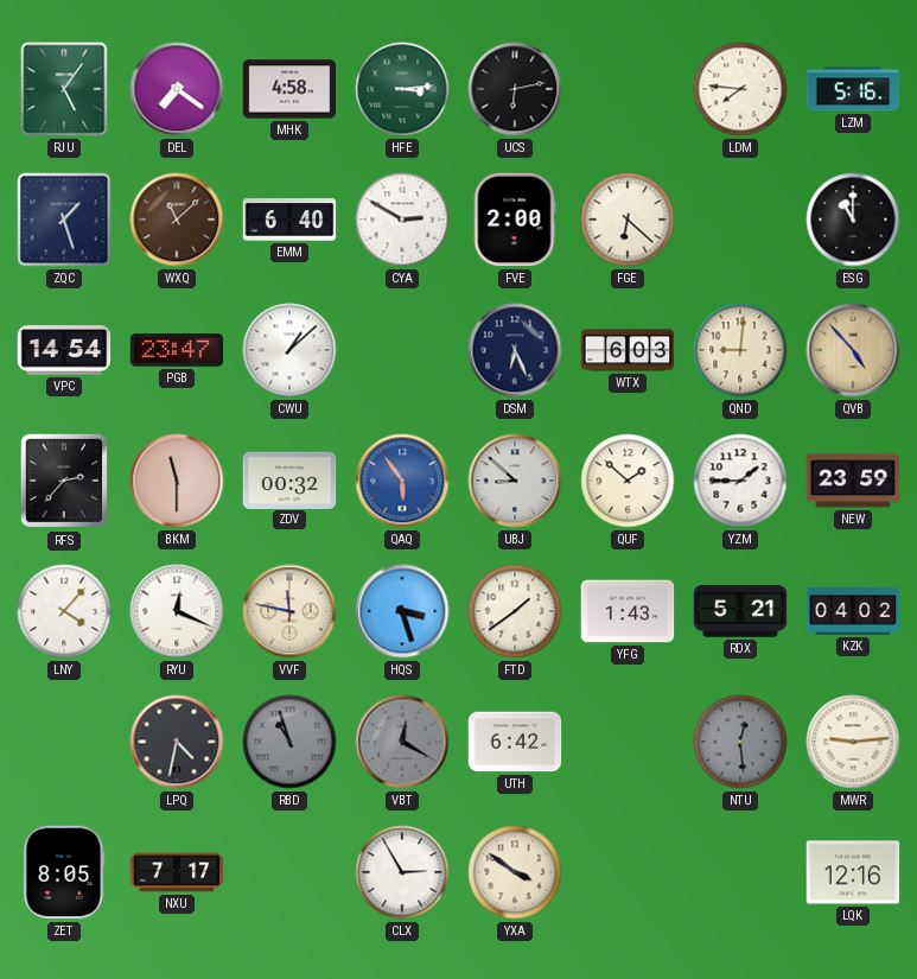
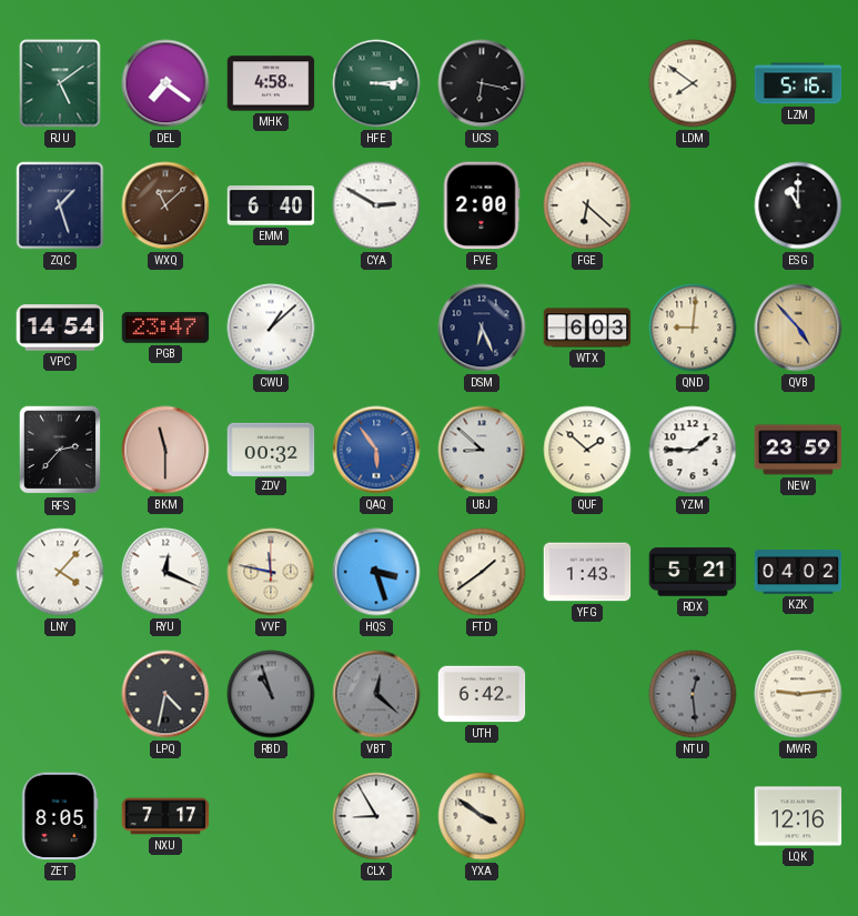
RJU: 5:06 -> 5:09 (60, 83)
UCS: 6:13 -> 6:17 (482, 83)
LDM: 7:46 -> 7:51 (693, 83)
VBT: 12:20 -> 12:22 (376, 694)
CLX: 2:55 -> 8:55 (376, 816)
